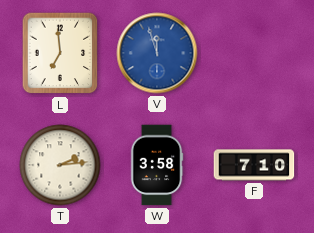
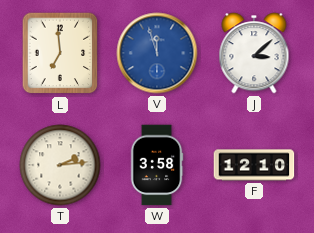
J: none -> 3:08 (254, 53)
F: 7:10 -> 12:10 (254, 165)
